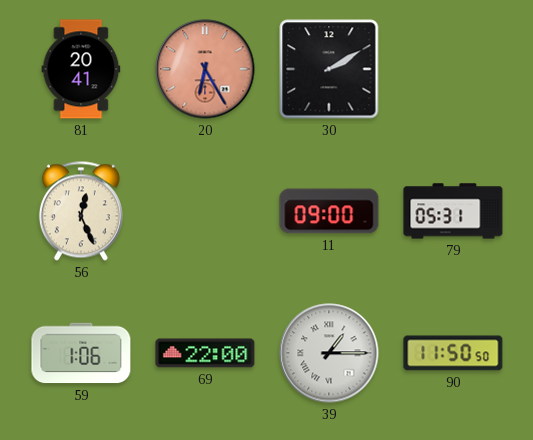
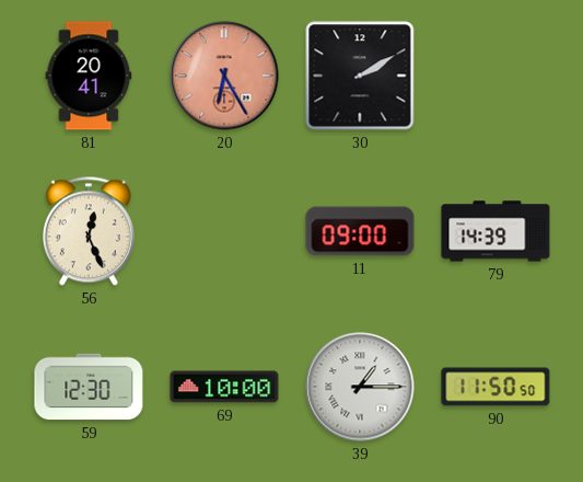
79: 05:31 -> 14:39 (495, 231)
59: 1:06 -> 12:30 (89, 387)
69: 22:00 -> 10:00 (224, 387)
